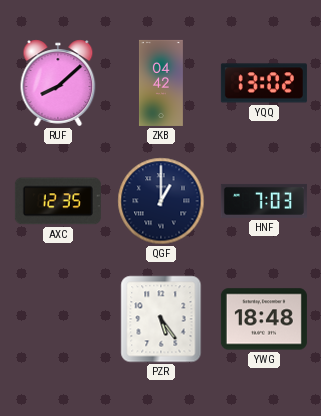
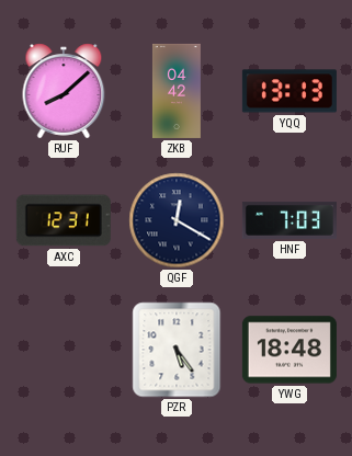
YQQ: 13:02 -> 13:13 (289, 91)
AXC: 12:35 -> 12:31 (64, 220)
QGF: 1:00 -> 12:20 (177, 220)
